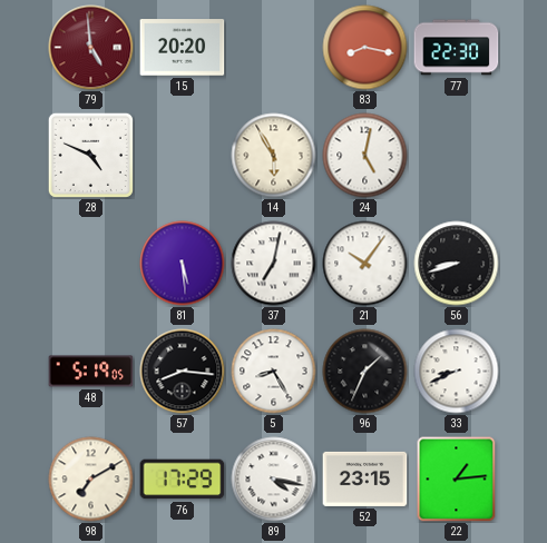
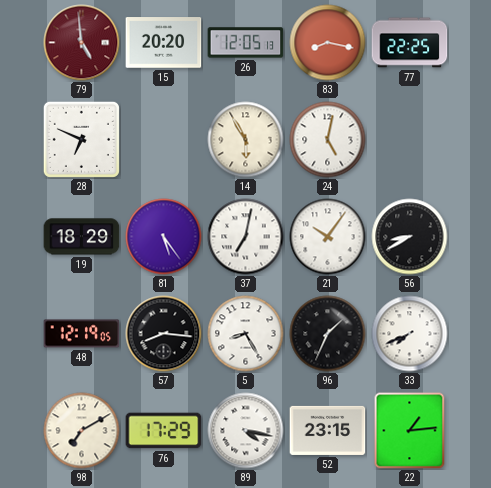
26: none -> 12:05 (246, 43)
77: 22:30 -> 22:25 (410, 43)
28: 4:49 -> 6:49 (81, 139)
19: none -> 18:29 (82, 237)
81: 5:29 -> 5:24 (164, 237)
56: 8:42 -> 8:40 (410, 237)
48: 5:19 -> 12:19 (82, 334)
33: 8:41 -> 7:41 (410, 334)
